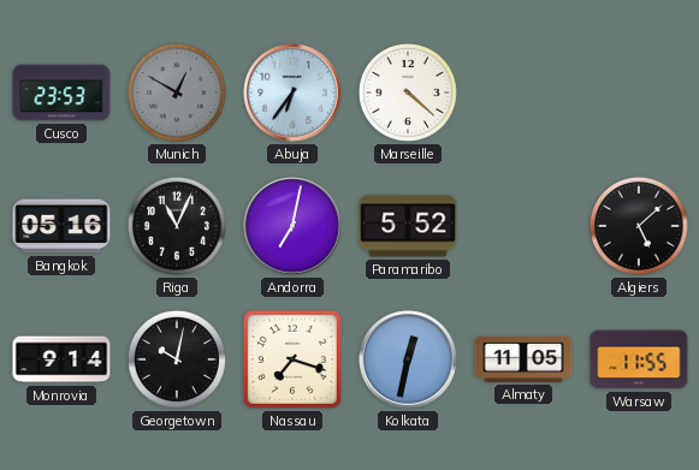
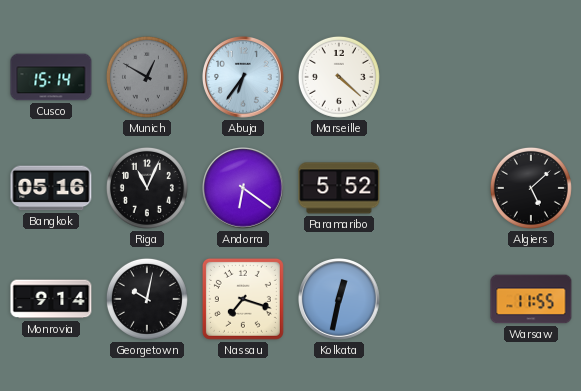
Cusco: 23:53 -> 15:14 (51, 77)
Andorra: 7:02 -> 6:21 (244, 189)
Almaty: 11:05 -> none (523, 359)
